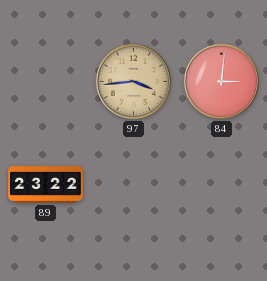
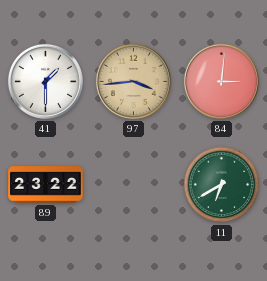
41: none -> 1:30 (45, 81)
11: none -> 6:40 (222, 185)
